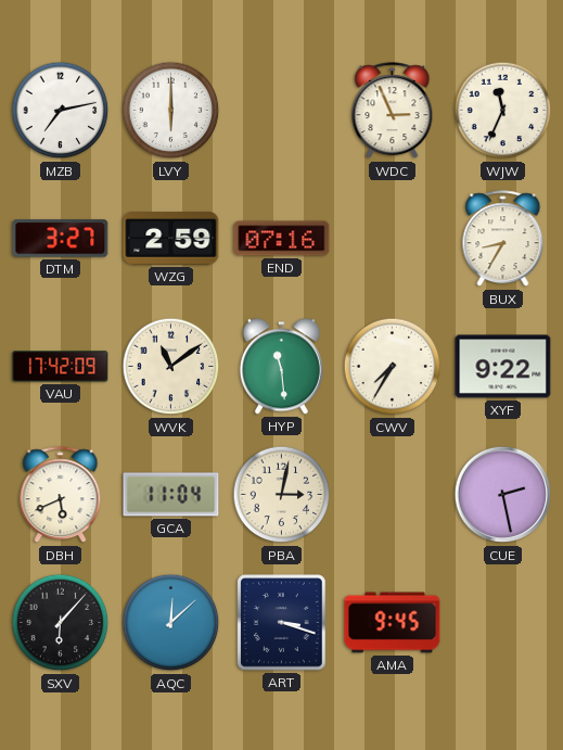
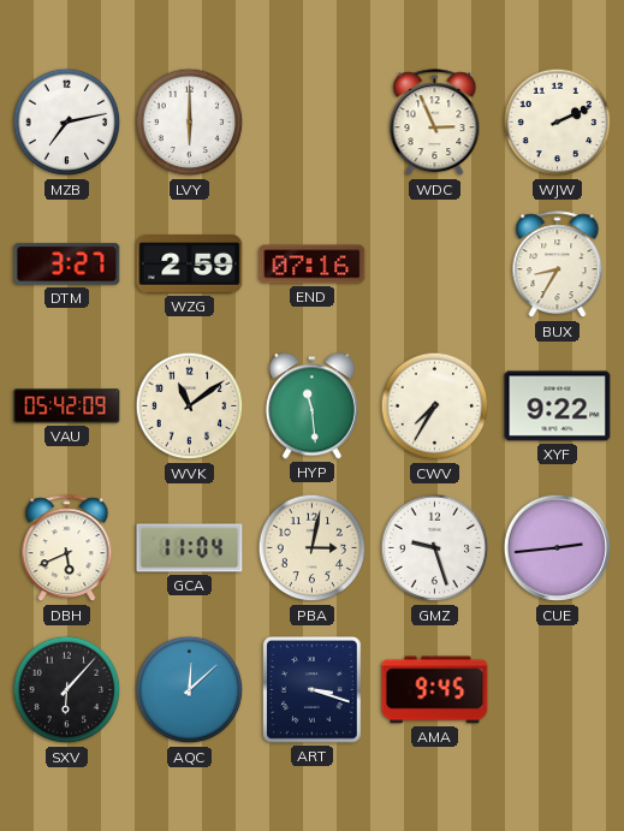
WJW: 11:34 -> 2:11 (558, 123)
VAU: 17:42 -> 05:42 (67, 406)
GMZ: none -> 9:27 (435, 548)
CUE: 2:28 -> 2:44 (558, 548)
